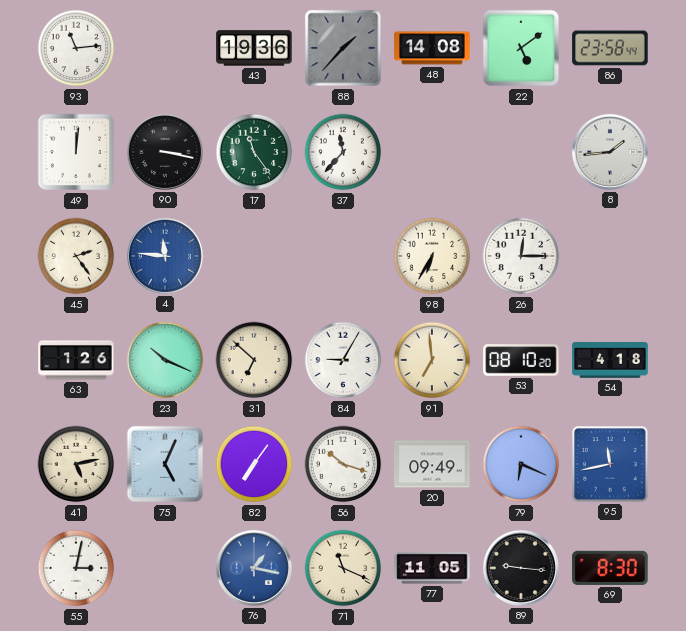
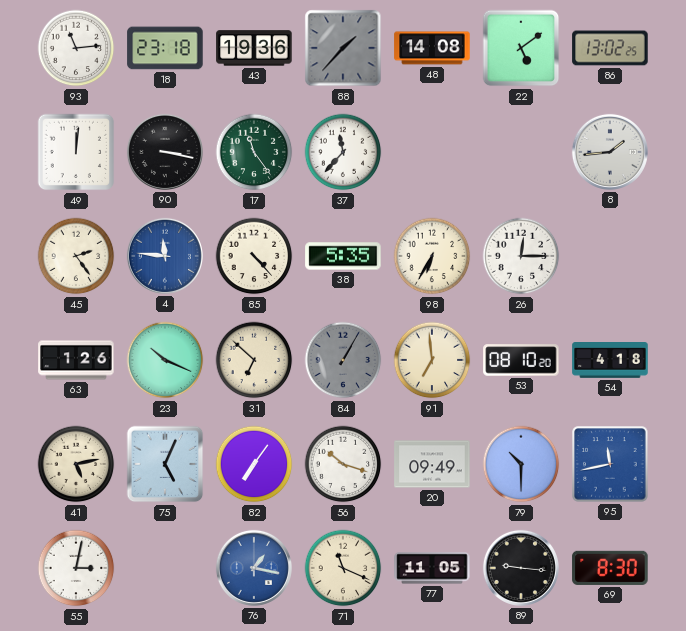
18: none -> 23:18 (165, 48)
86: 23:58 -> 13:02 (610, 48)
85: none -> 4:23 (254, 256)
38: none -> 5:35 (343, 256)
84: 9:05 -> 1:05 (343, 360)
84 dial: white -> grey (343, 360)
79: 6:19 -> 10:30 (521, 464)
